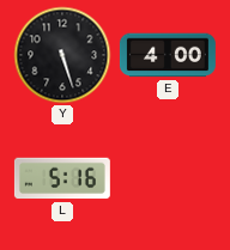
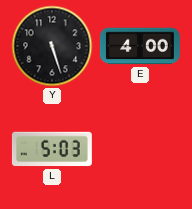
L: 5:16 -> 5:03 (52, 149)
